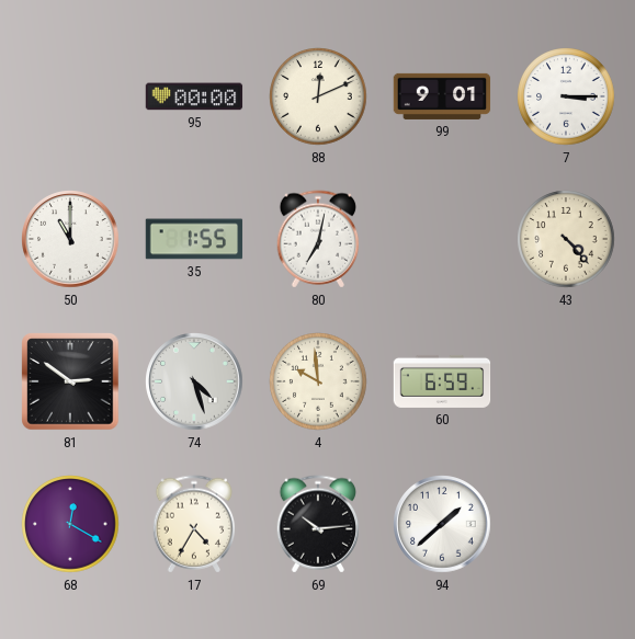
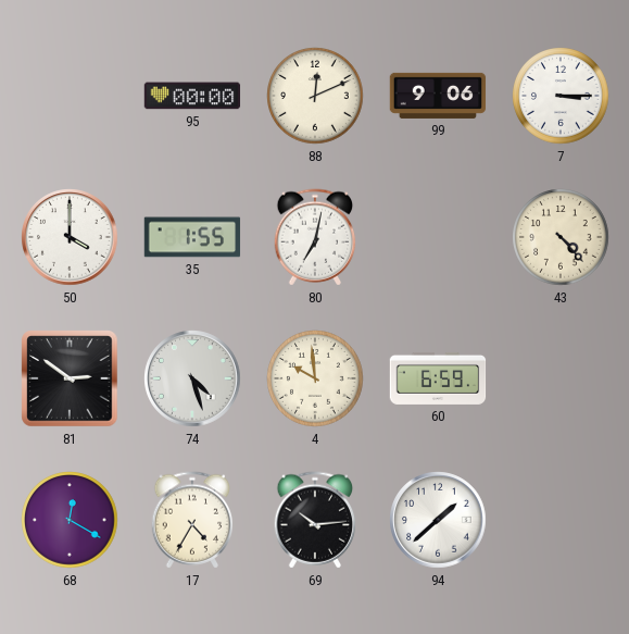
99: 9:01 -> 9:06 (438, 96)
50: 11:00 -> 4:00 (70, 237)
